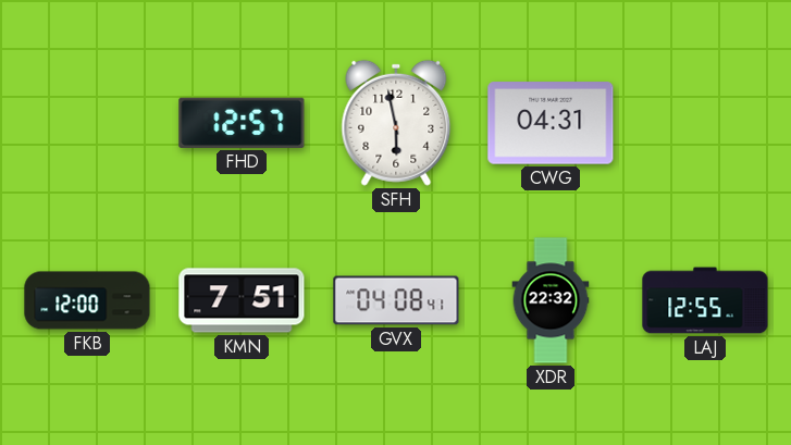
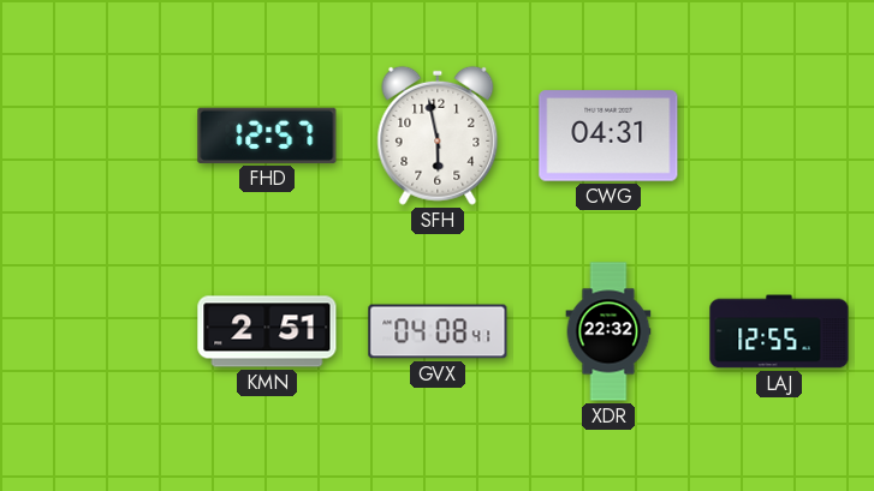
FKB: 12:00 -> none (87, 300)
KMN: 7:51 -> 2:51 (267, 331)
